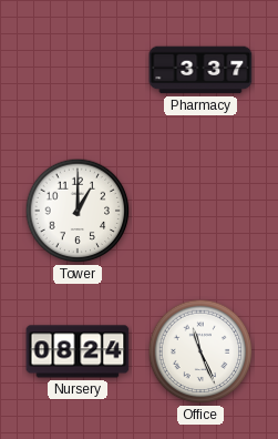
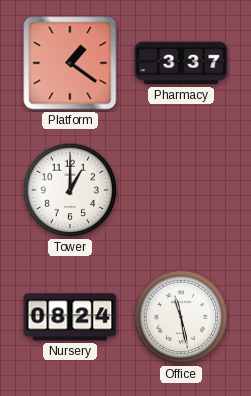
Platform: none -> 1:21 (70, 63)
Office: 11:26 -> 11:28 (181, 317)
